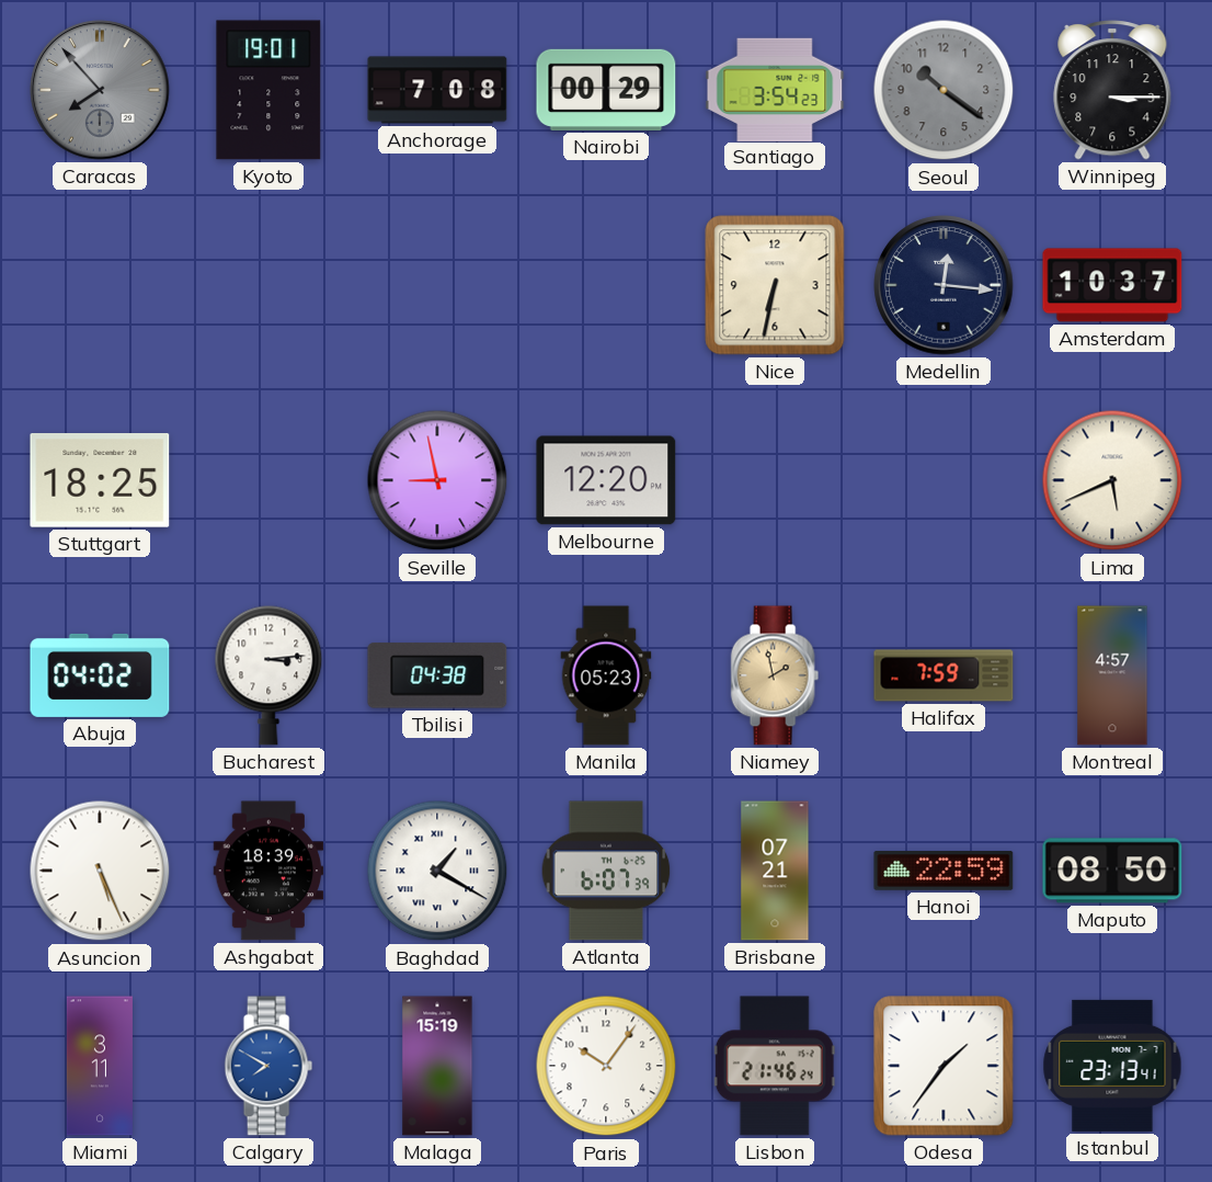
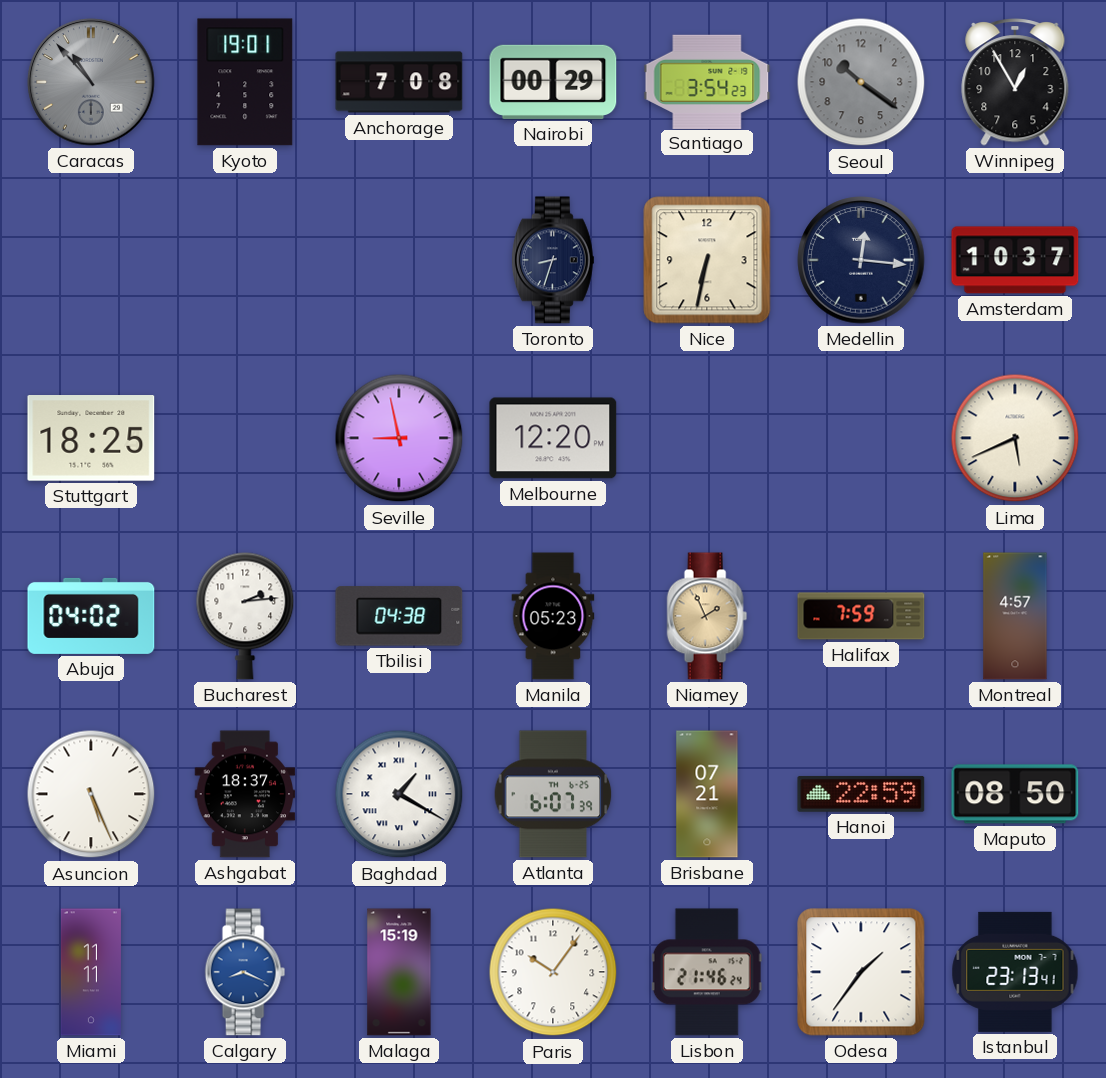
Caracas: 7:53 -> 10:53 (91, 82)
Winnipeg: 3:15 -> 12:55 (1015, 83)
Toronto: none -> 8:33 (553, 260)
Bucharest: 3:14 -> 2:14 (245, 616)
Niamey: 1:58 -> 1:56 (707, 616)
Ashgabat: 18:39 -> 18:37 (245, 794)
Miami: 3:11 -> 11:11 (91, 972)
Calgary: 7:50 -> 8:19 (245, 972)
